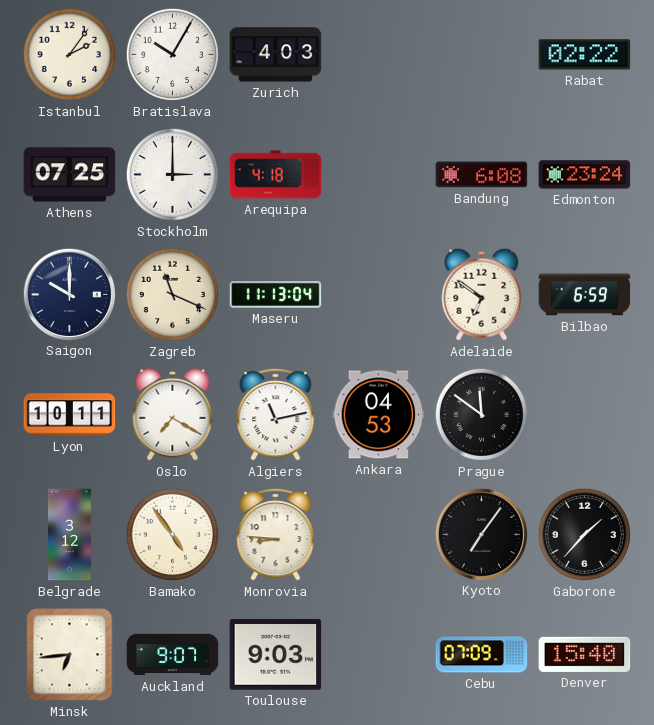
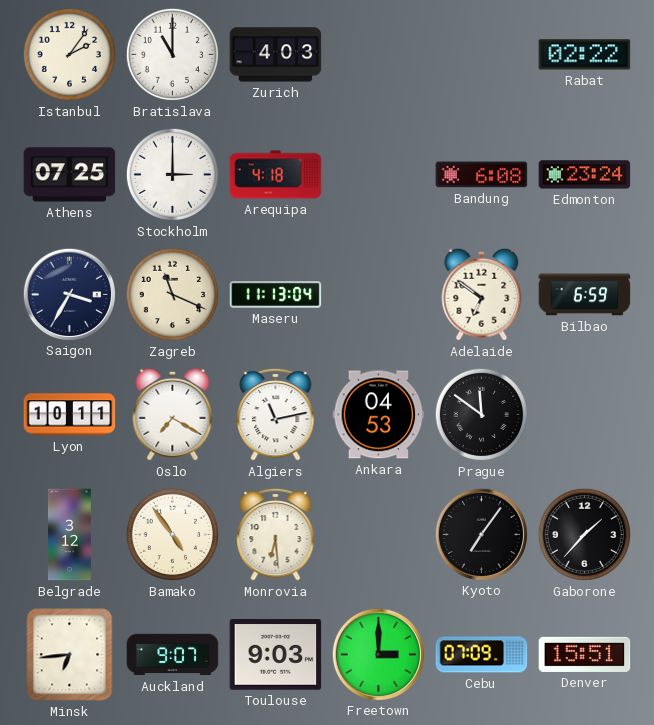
Bratislava: 10:05 -> 11:00 (172, 54)
Saigon: 10:00 -> 3:35 (69, 294)
Monrovia: 8:46 -> 6:29 (276, 534)
Freetown: none -> 3:00 (378, 654)
Denver: 15:40 -> 15:51 (585, 654)
